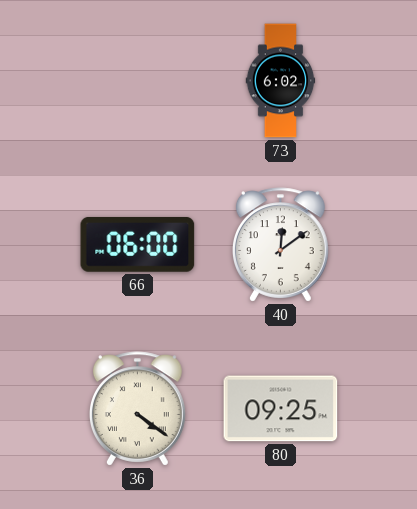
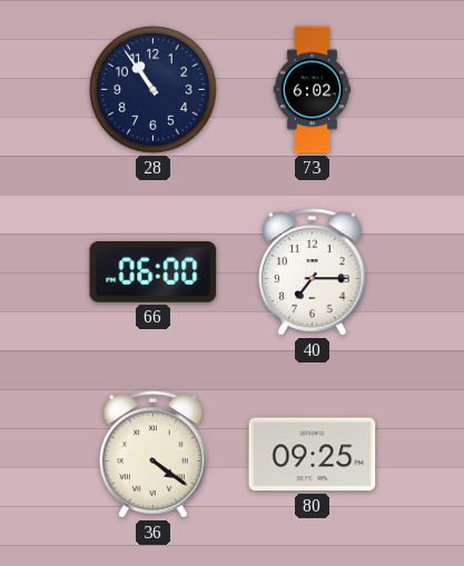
28: none -> 10:54 (154, 90)
40: 12:09 -> 7:15 (312, 272)
